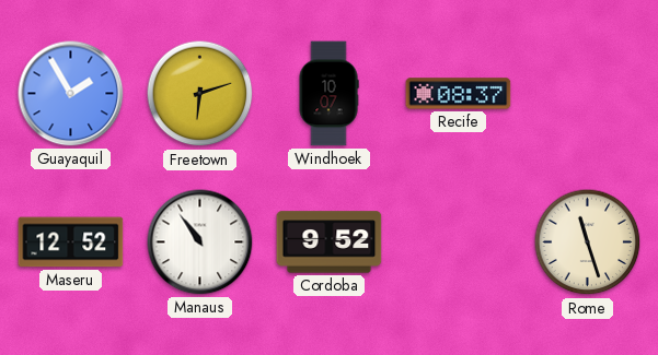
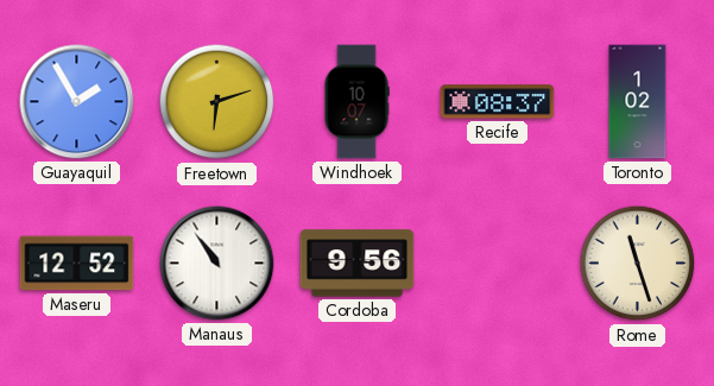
Toronto: none -> 1:02 (638, 102)
Cordoba: 9:52 -> 9:56 (358, 264)
